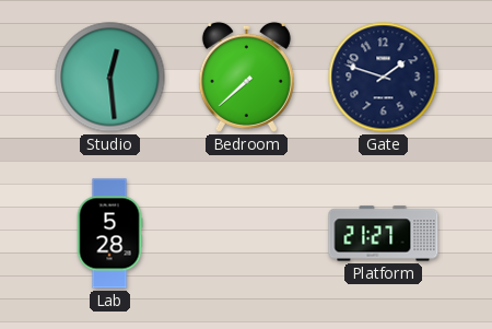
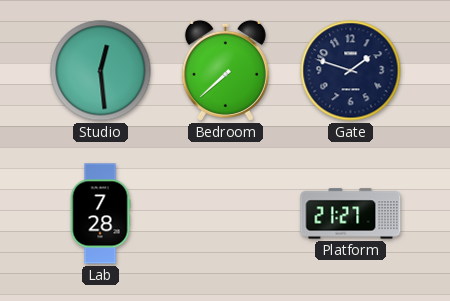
Lab: 5:28 -> 7:28 (100, 214)
